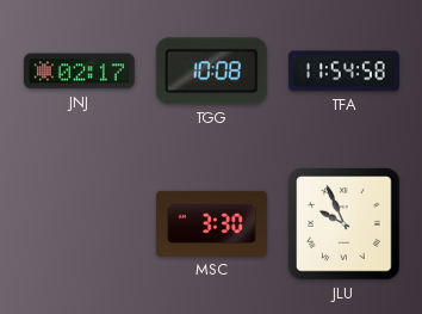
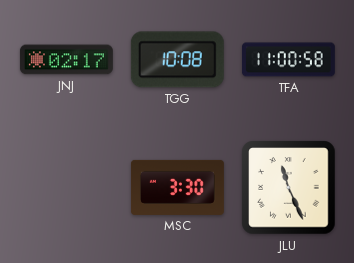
TFA: 11:54 -> 11:00 (288, 60)
JLU: 9:56 -> 11:26 (289, 188)
